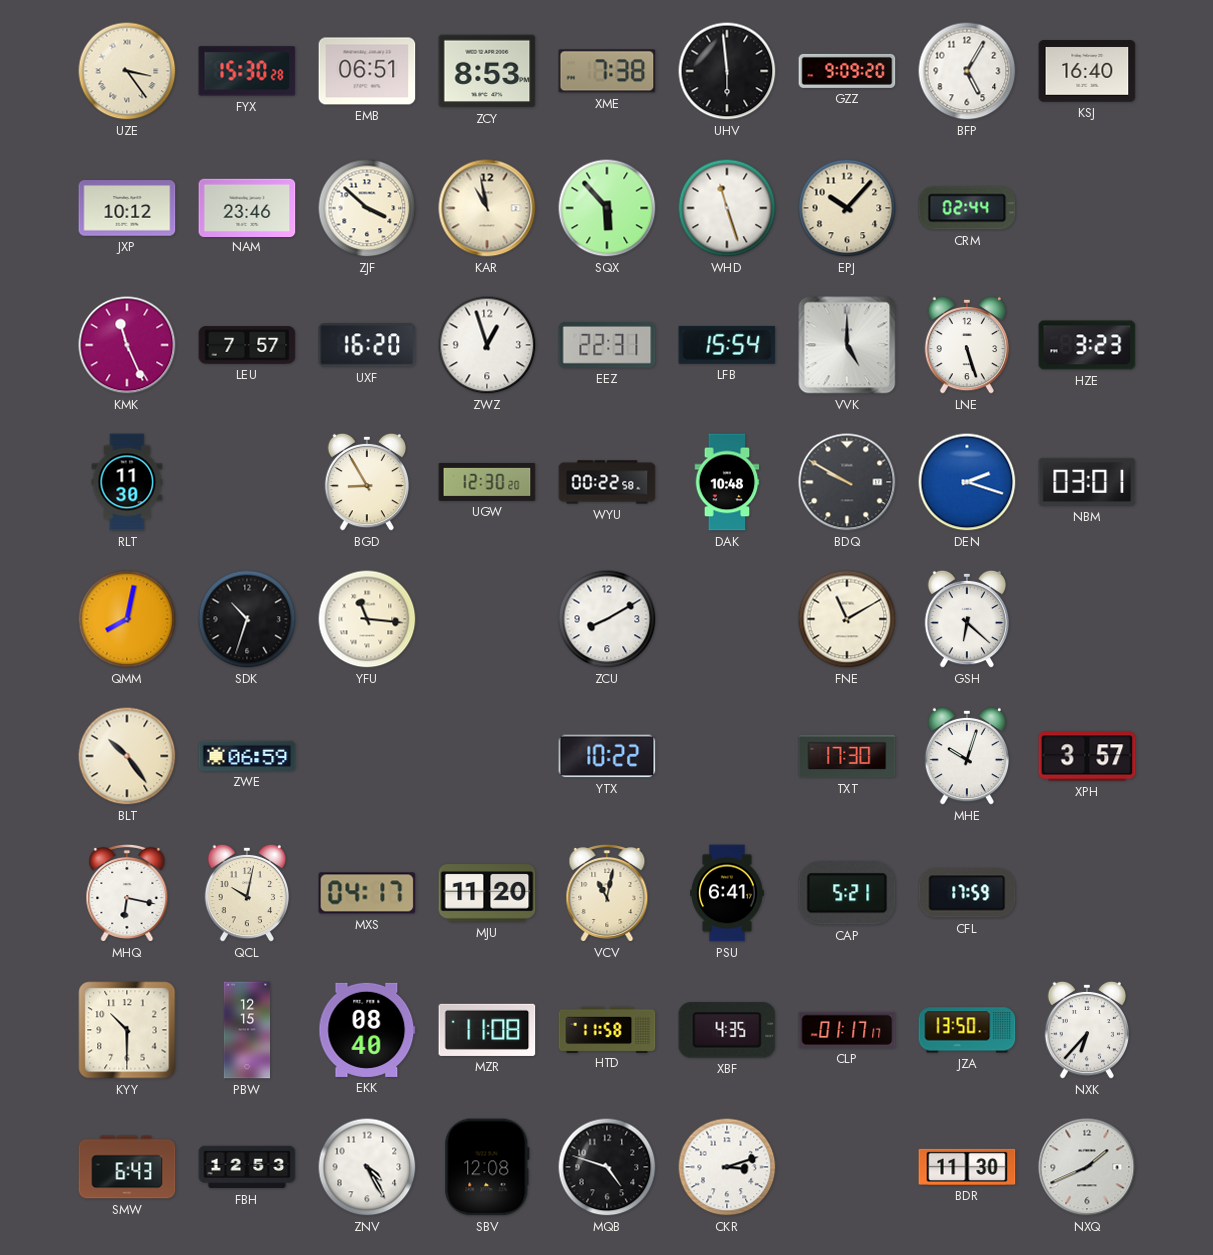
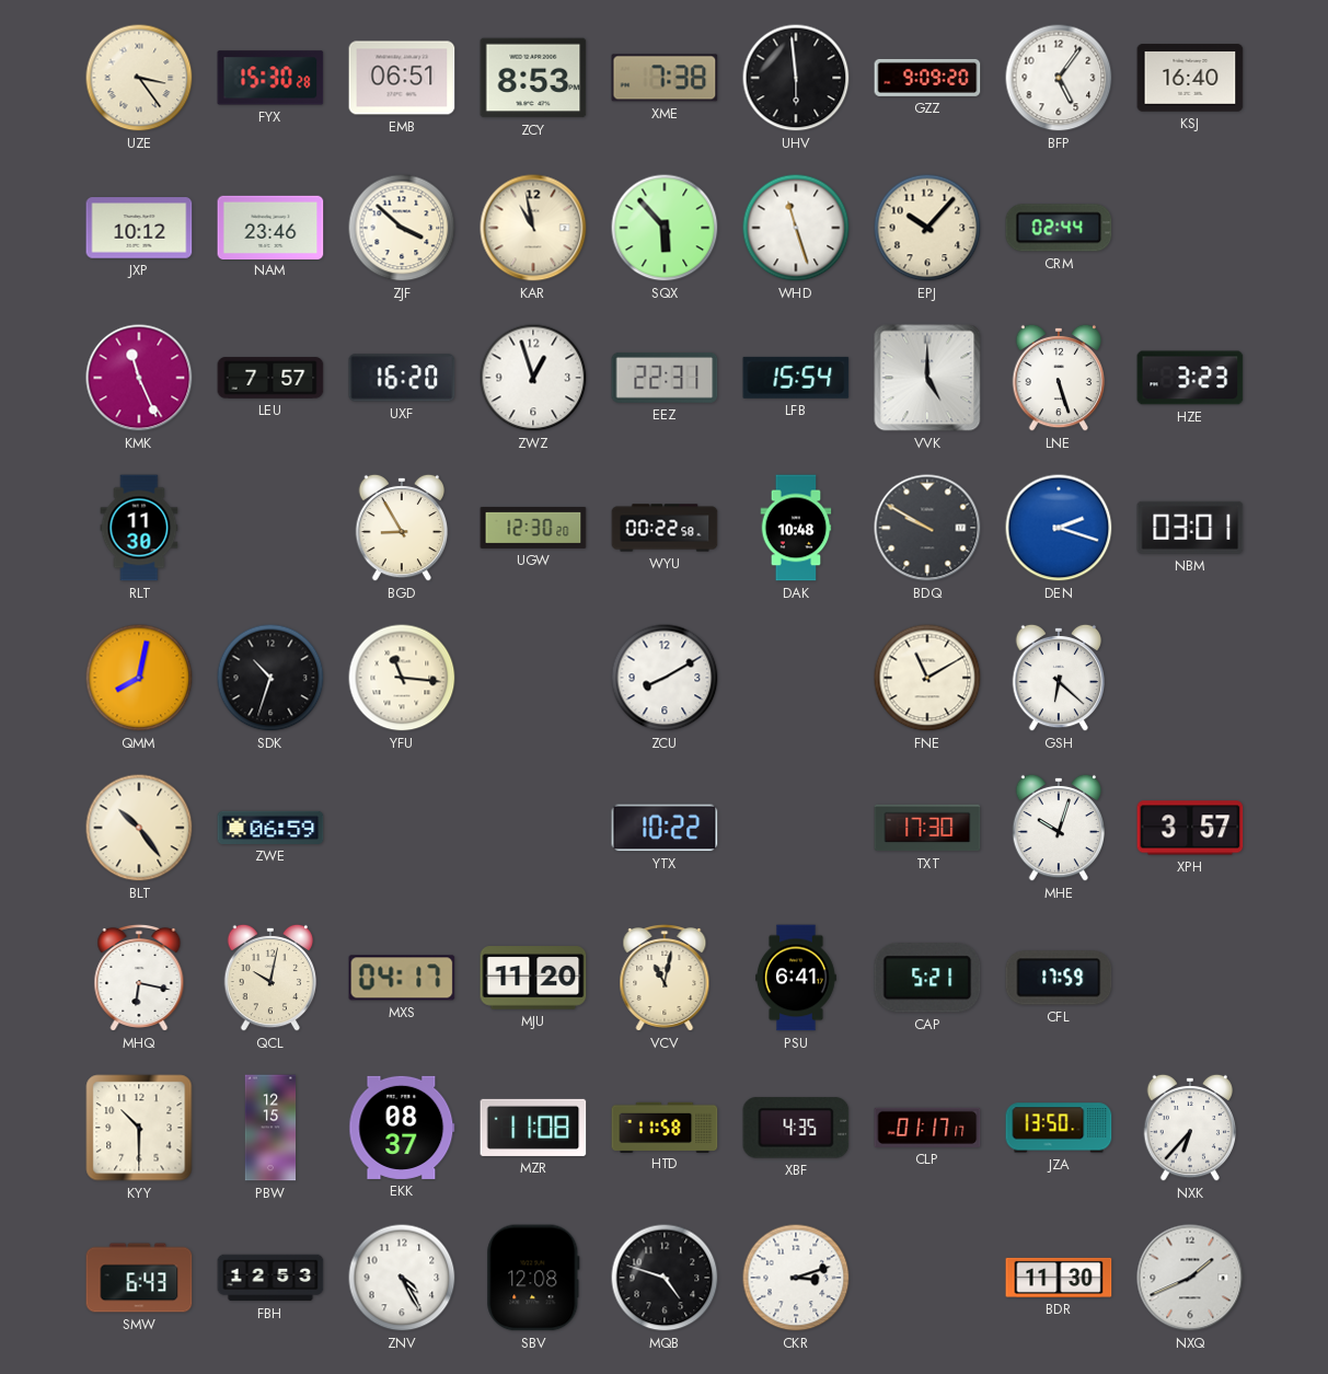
BFP: 5:05 -> 5:06 (1059, 78)
EKK: 08:40 -> 08:37 (402, 1128)
